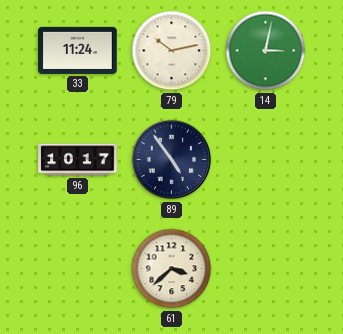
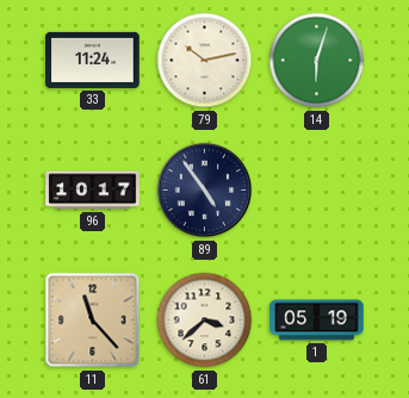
14: 3:02 -> 6:03 (317, 61)
11: none -> 11:23 (93, 321)
1: none -> 05:19 (317, 321)
